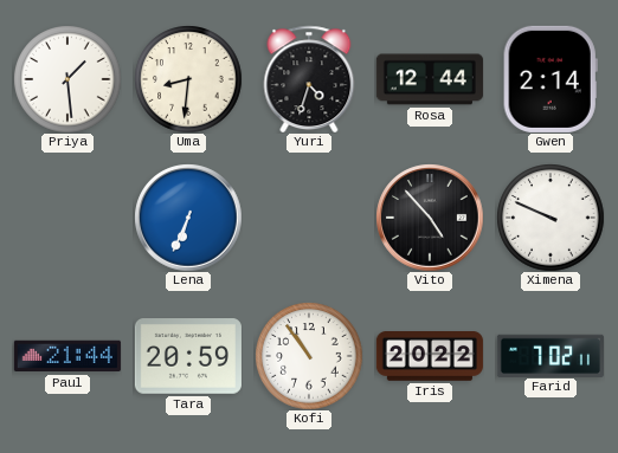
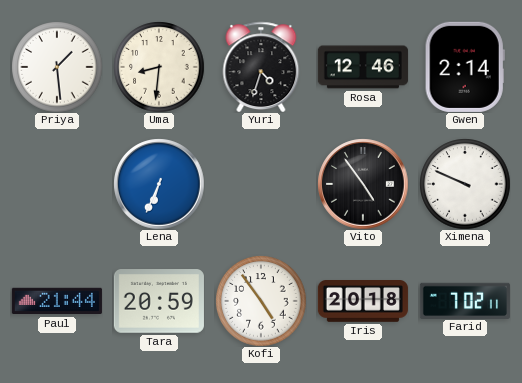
Rosa: 12:44 -> 12:46 (363, 67)
Vito: 4:53 -> 4:54 (363, 184)
Kofi: 10:54 -> 4:54 (261, 301)
Iris: 20:22 -> 20:18 (363, 302)
